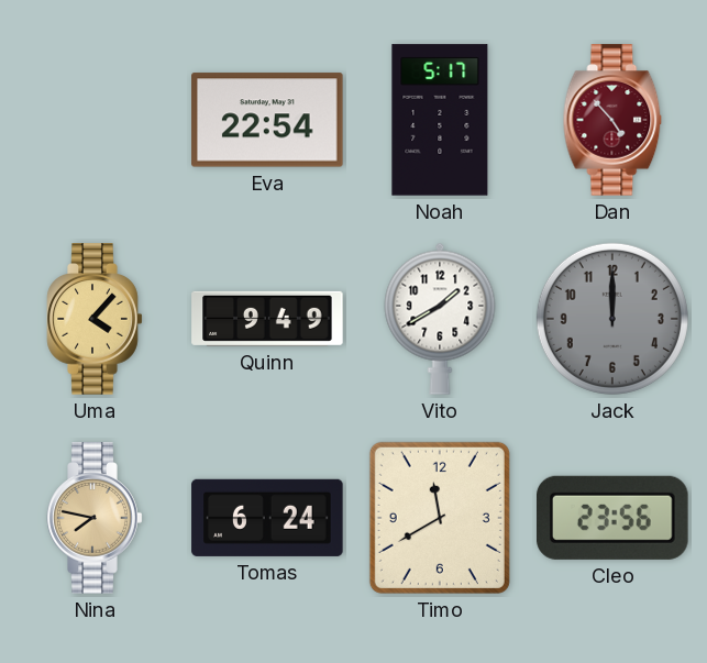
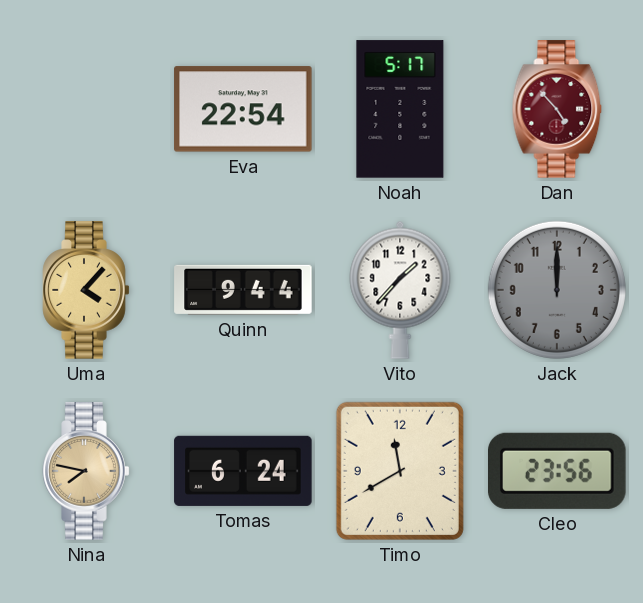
Quinn: 9:49 -> 9:44 (243, 290)
Vito: 1:40 -> 1:37 (400, 290)
